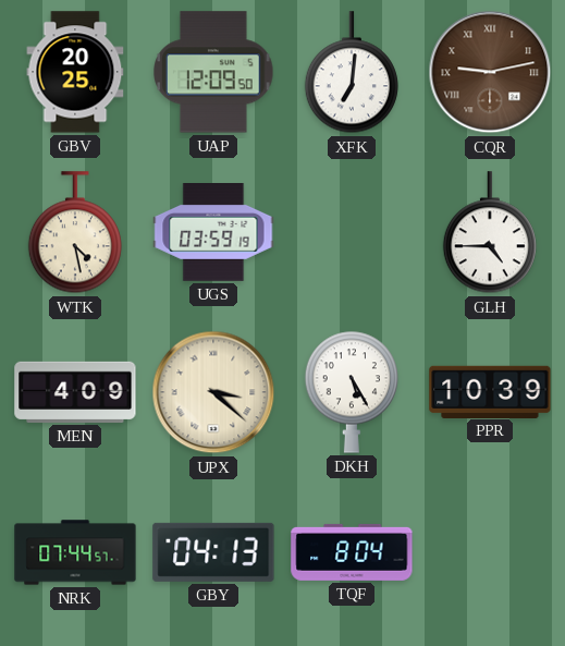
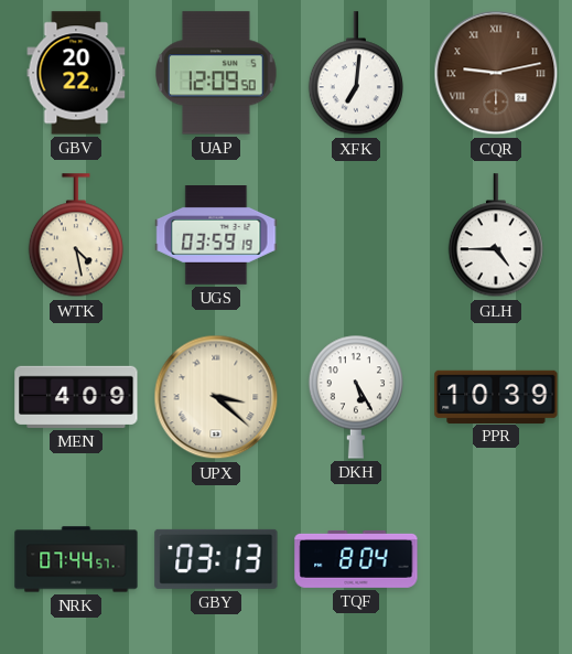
GBV: 20:25 -> 20:22 (76, 73)
GBY: 04:13 -> 03:13 (216, 559)
